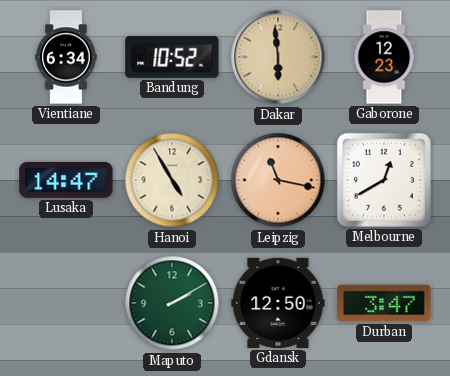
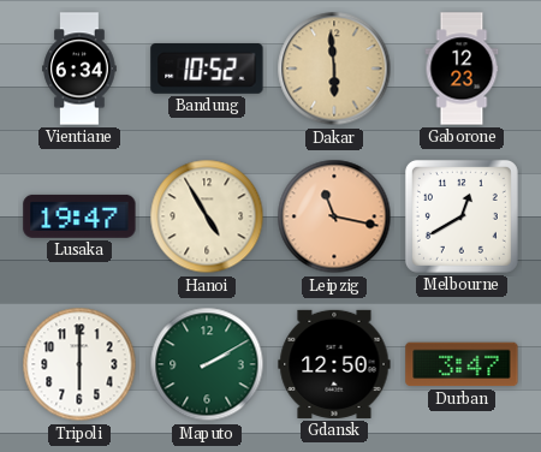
Lusaka: 14:47 -> 19:47 (79, 216)
Tripoli: none -> 6:00 (79, 364)
